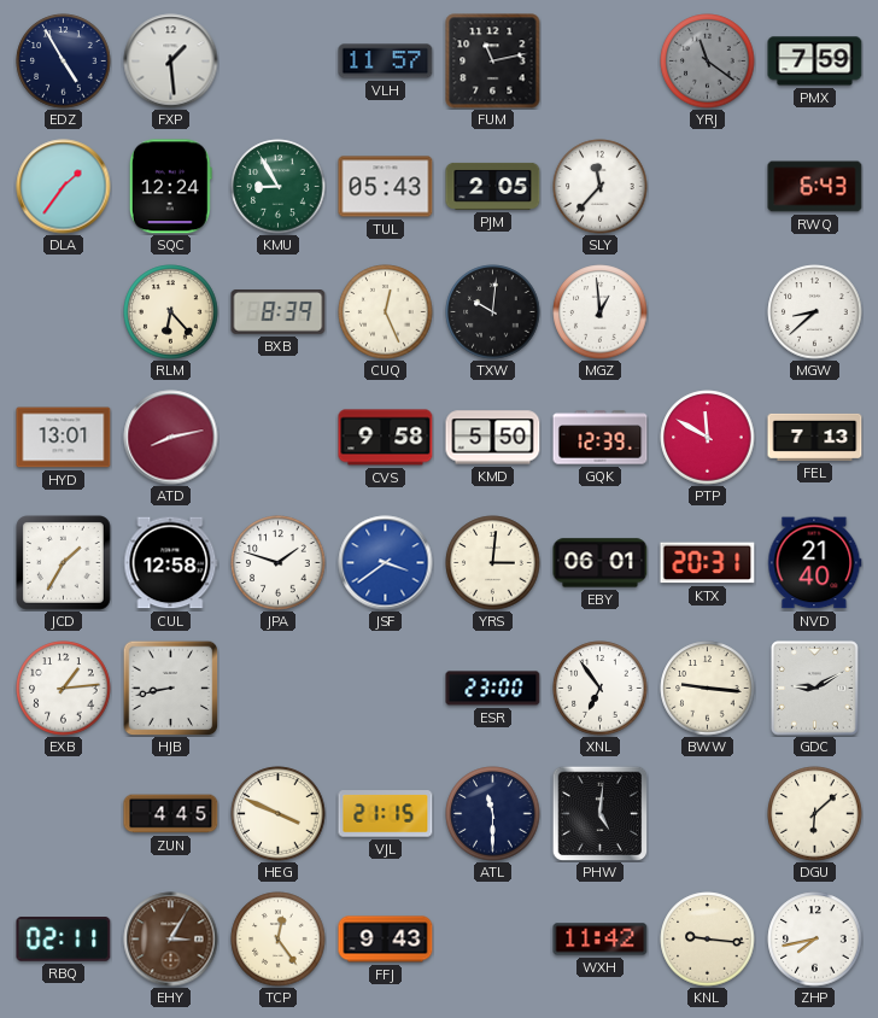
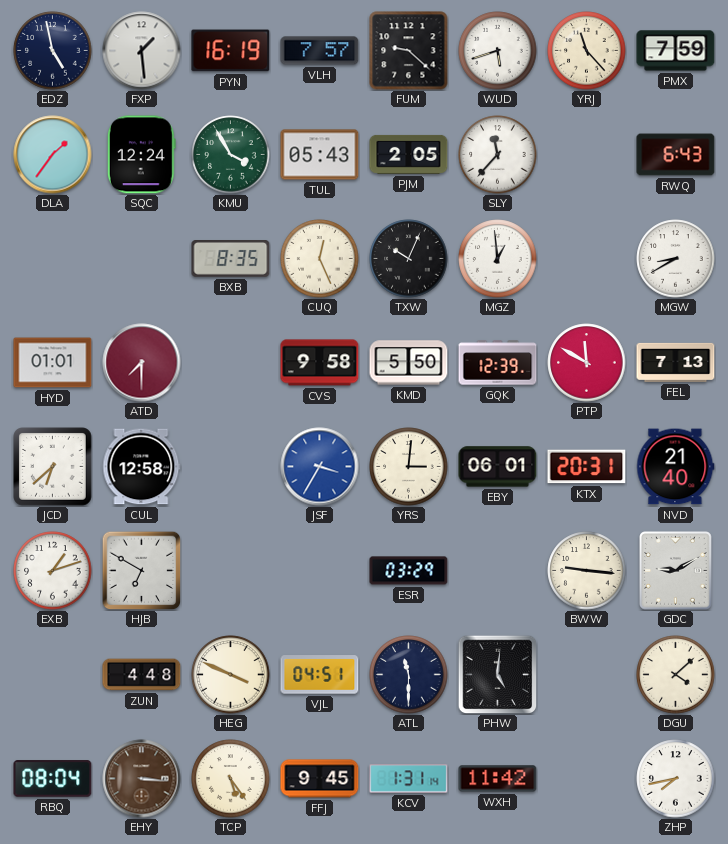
EDZ: 4:55 -> 4:58 (53, 51)
PYN: none -> 16:19 (231, 51)
VLH: 11:57 -> 7:57 (320, 51)
FUM: 11:13 -> 9:22 (409, 51)
WUD: none -> 5:42 (498, 51)
YRJ: 11:21 -> 11:23 (587, 51)
YRJ dial: grey -> cream (587, 51)
KMU: 8:55 -> 3:55 (231, 155)
RLM: 6:23 -> none (171, 312)
BXB: 8:39 -> 8:35 (231, 259)
TXW: 10:01 -> 10:04 (409, 259)
MGW: 8:38 -> 8:40 (676, 259)
HYD: 13:01 -> 01:01 (53, 363)
ATD: 8:13 -> 7:30 (142, 363)
JCD: 1:35 -> 6:38 (53, 467)
JPA: 1:48 -> none (279, 563)
JSF: 3:39 -> 3:35 (320, 467)
EXB: 1:14 -> 1:12 (53, 571)
HJB: 8:43 -> 6:50 (141, 570)
ESR: 23:00 -> 03:29 (409, 571)
XNL: 6:54 -> none (601, 689)
ZUN: 4:45 -> 4:48 (142, 675)
VJL: 21:15 -> 04:51 (320, 675)
DGU: 6:08 -> 4:08 (676, 675)
RBQ: 02:11 -> 08:04 (53, 779)
EHY: 3:05 -> 3:16 (142, 779)
TCP: 12:24 -> 5:24 (231, 779)
FFJ: 9:43 -> 9:45 (320, 779)
KCV: none -> 1:31 (409, 779)
KNL: 9:16 -> none (708, 940)
